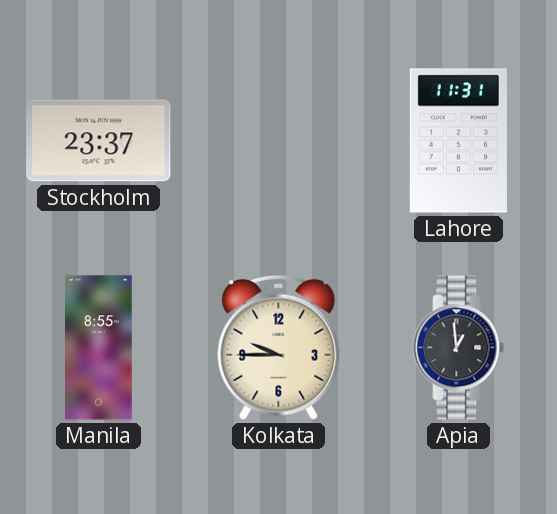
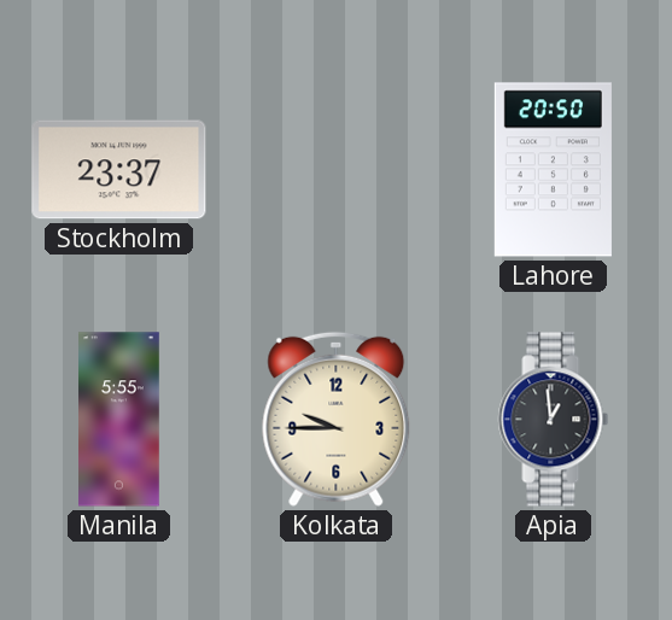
Lahore: 11:31 -> 20:50 (553, 170)
Manila: 8:55 -> 5:55 (119, 420)
